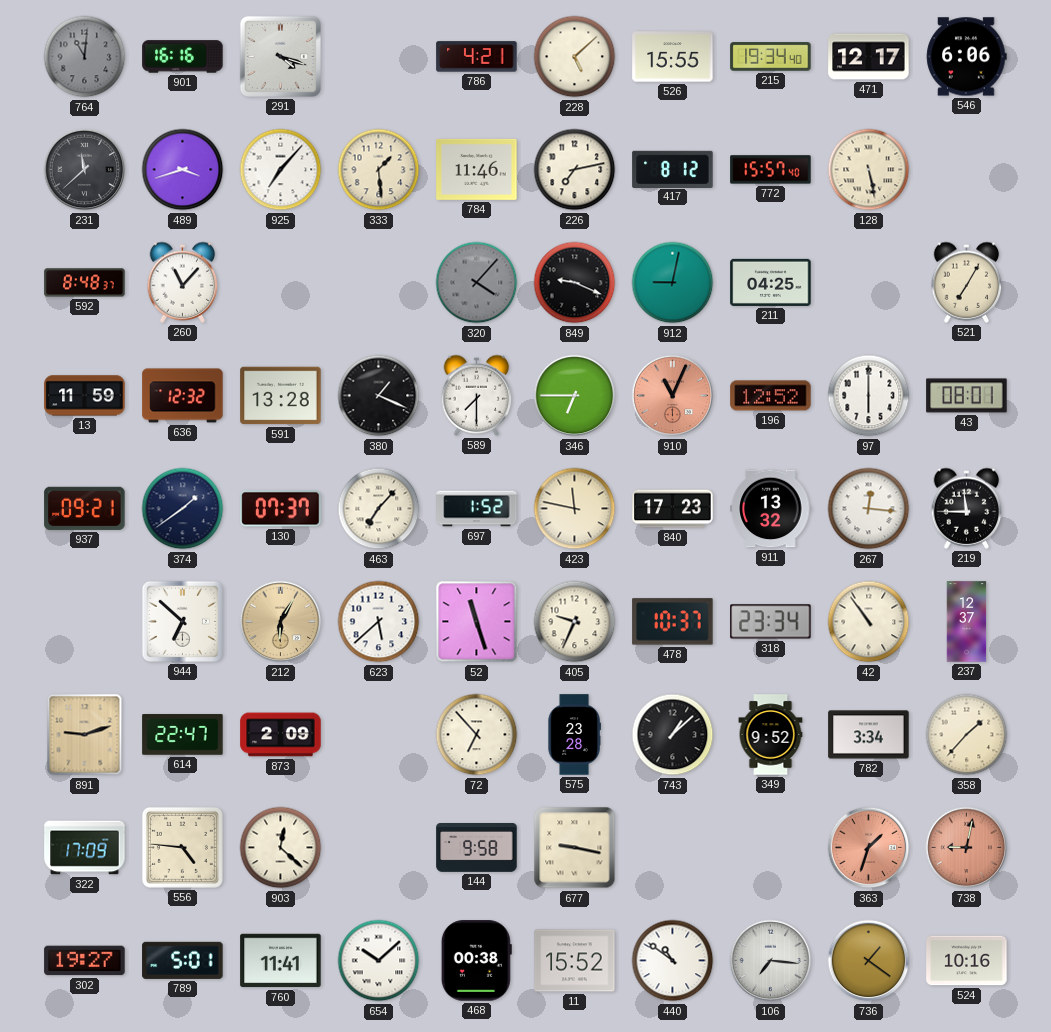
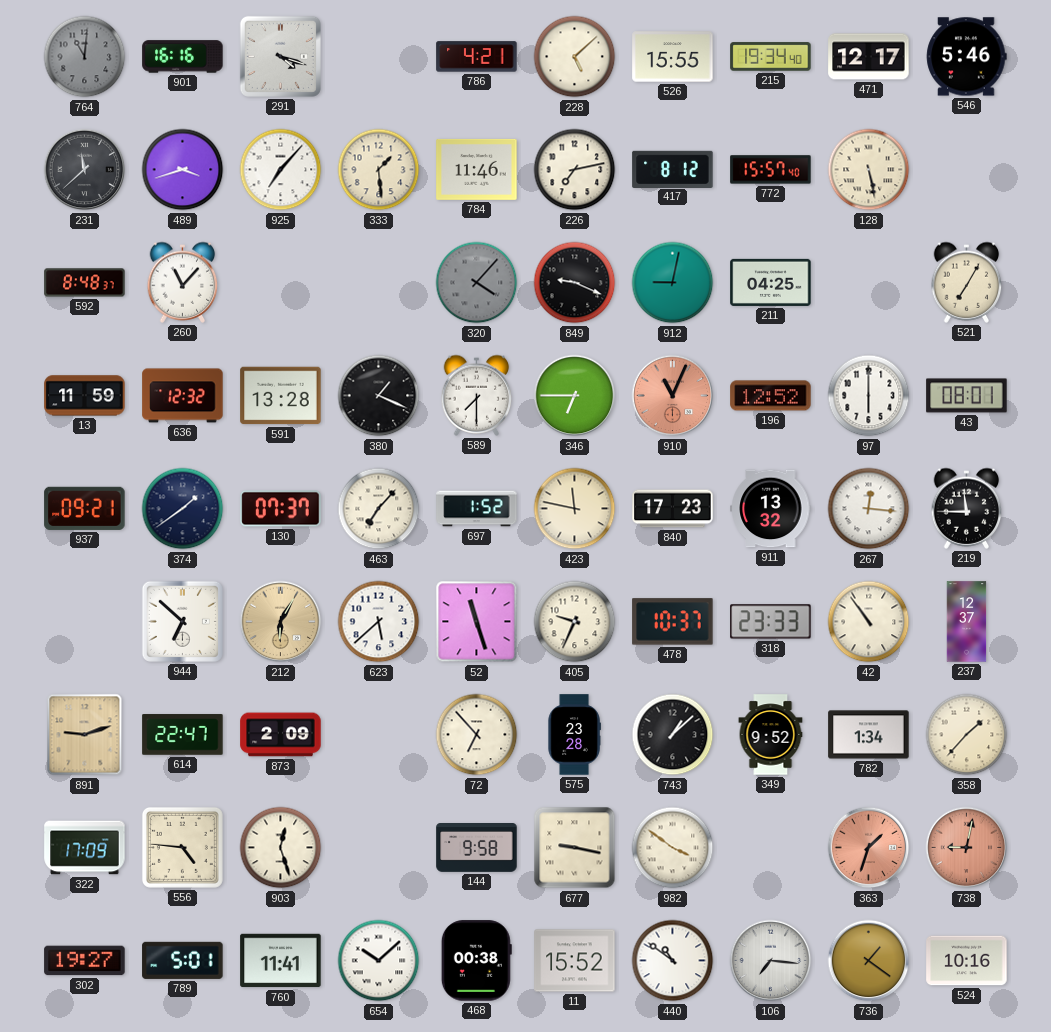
546: 6:06 -> 5:46 (967, 57)
318: 23:34 -> 23:33 (771, 622)
782: 3:34 -> 1:34 (869, 735)
903: 12:22 -> 12:27 (281, 848)
982: none -> 3:51 (673, 848)
